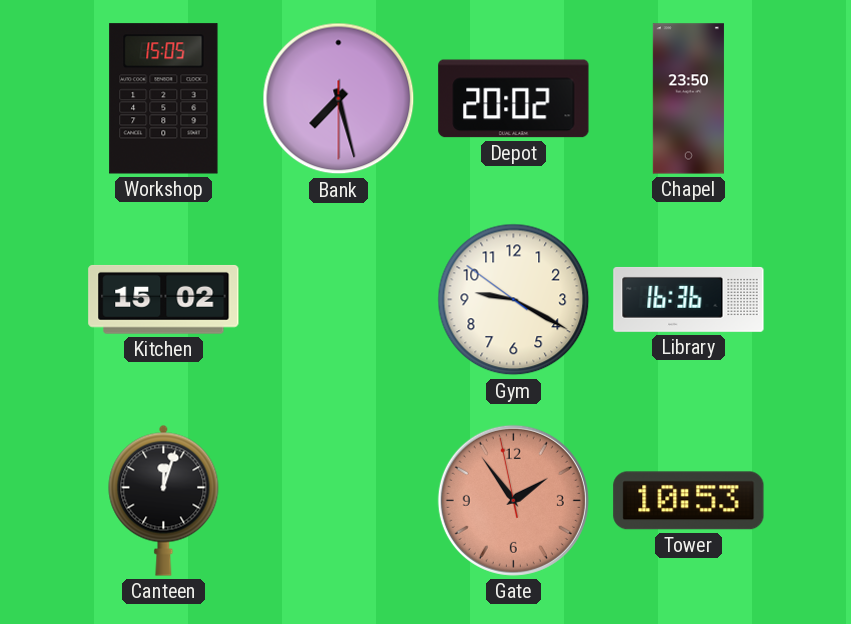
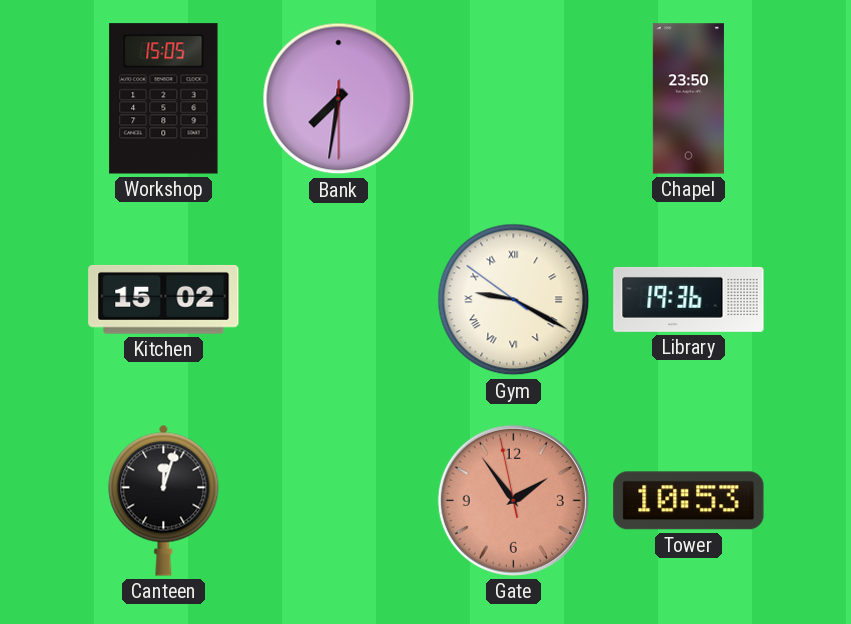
Bank: 7:27 -> 7:31 (339, 99)
Depot: 20:02 -> none (514, 99)
Gym numerals: Arabic -> Roman (514, 300)
Library: 16:36 -> 19:36 (689, 299)
